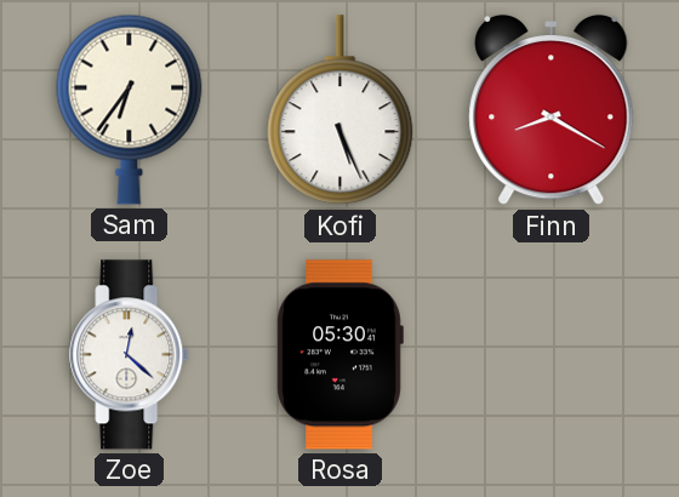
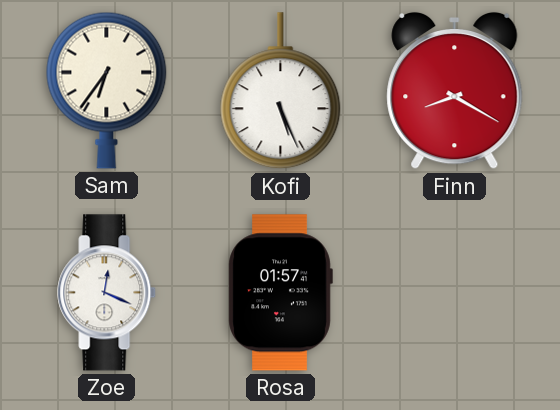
Zoe: 12:22 -> 12:19 (107, 293)
Rosa: 05:30 -> 01:57 (280, 293)
